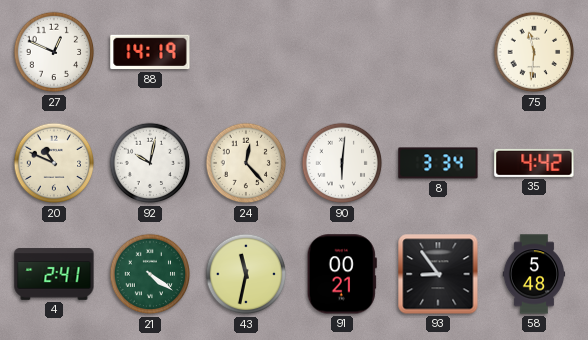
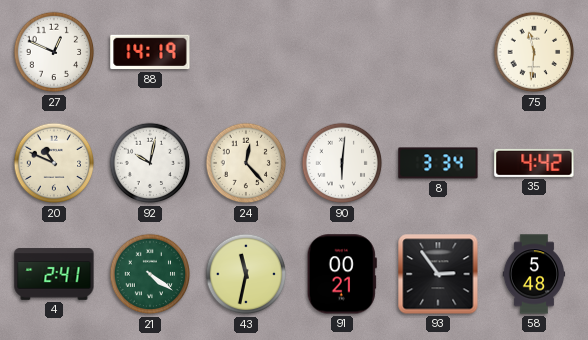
93: 8:54 -> 2:54 (438, 274)
